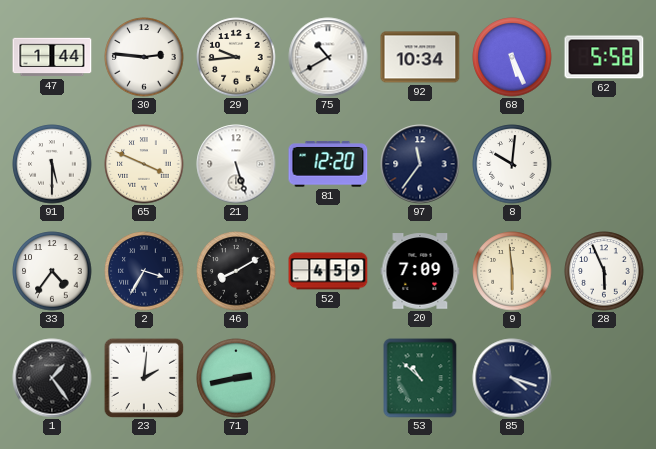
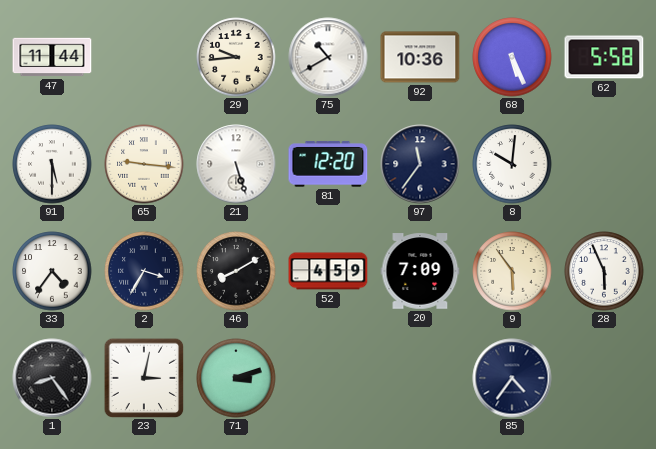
47: 1:44 -> 11:44 (52, 57)
30: 2:46 -> none (144, 57)
92: 10:34 -> 10:36 (420, 57)
65: 3:49 -> 9:16 (144, 164)
9: 5:59 -> 5:54 (512, 271)
1: 1:24 -> 8:24 (52, 378)
23: 2:01 -> 3:02 (144, 378)
71: 2:43 -> 3:12 (236, 378)
53: 10:52 -> none (420, 378)
85: 4:18 -> 4:36 (512, 378)
